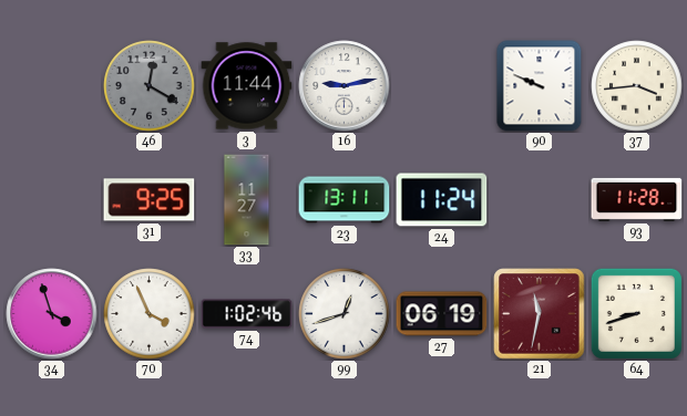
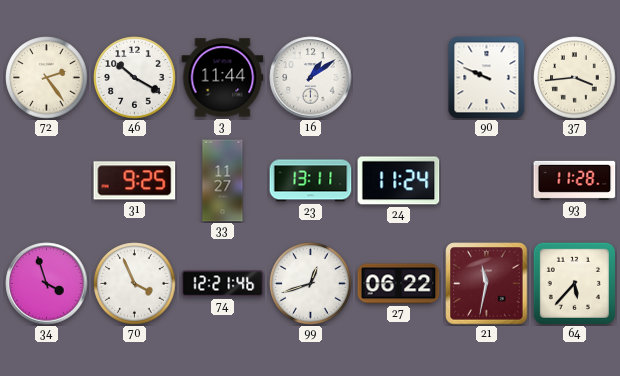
72: none -> 2:24 (47, 78)
46: 12:20 -> 10:20 (135, 78)
46 dial: grey -> white (135, 78)
16: 9:13 -> 1:09 (311, 78)
74: 1:02 -> 12:21 (223, 284)
27: 06:19 -> 06:22 (399, 284)
64: 8:42 -> 5:37 (574, 283)
